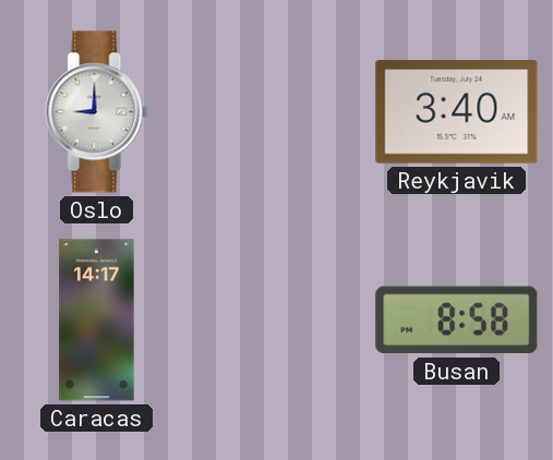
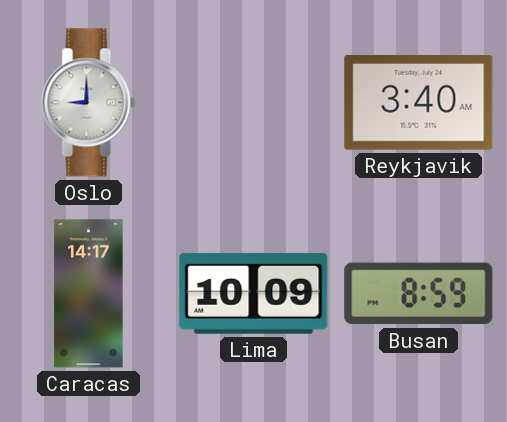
Lima: none -> 10:09 (254, 293)
Busan: 8:58 -> 8:59 (419, 294)
